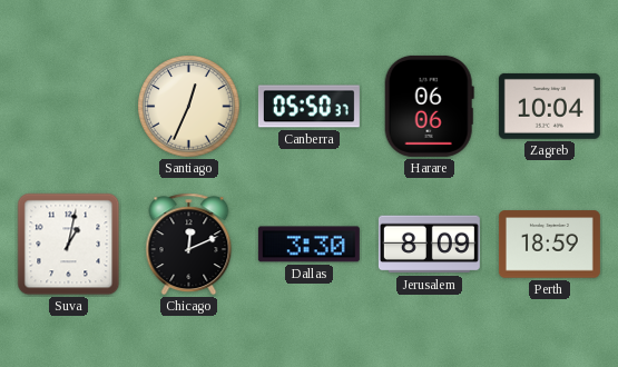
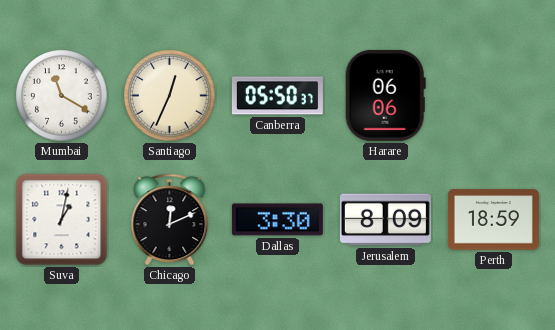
Mumbai: none -> 11:20 (62, 96)
Zagreb: 10:04 -> none (549, 106)
